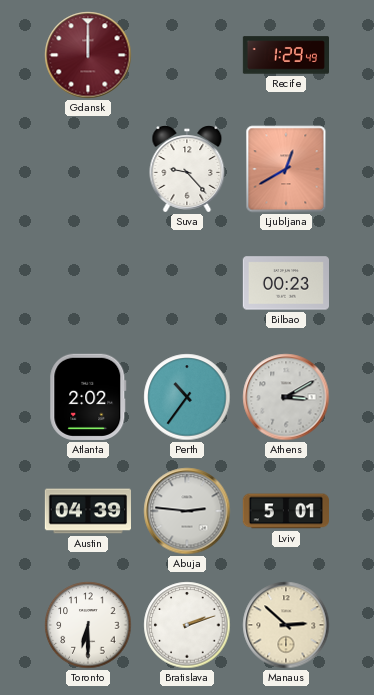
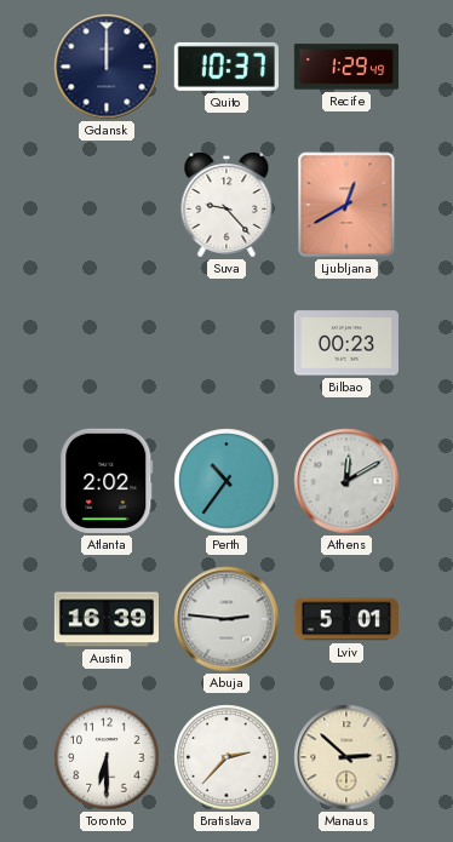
Gdansk dial: burgundy -> navy (107, 67)
Quito: none -> 10:37 (226, 67)
Athens: 3:10 -> 12:10 (346, 481)
Austin: 04:39 -> 16:39 (105, 619)
Bratislava: 2:12 -> 2:37 (226, 757)
